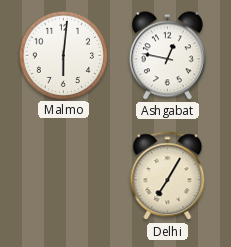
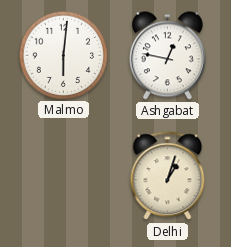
Delhi: 7:05 -> 1:03 (168, 176)
